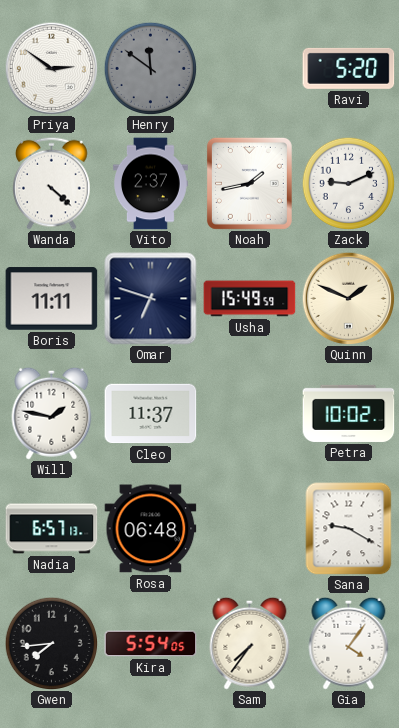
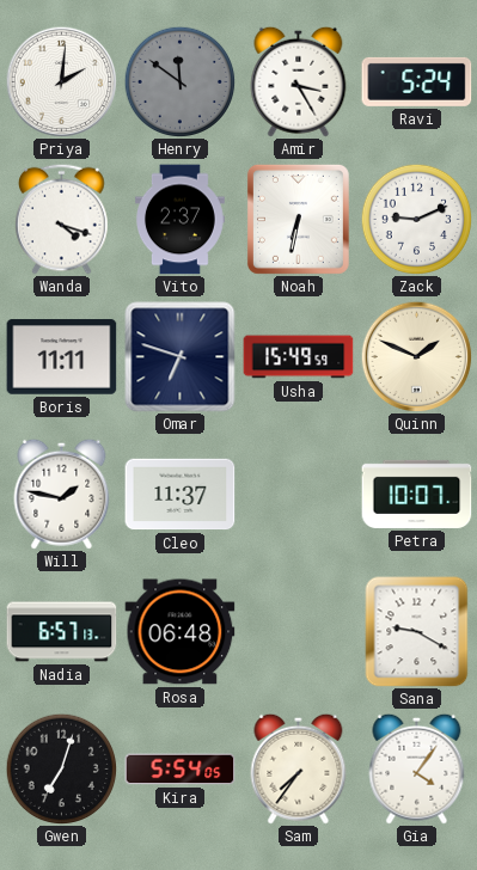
Priya: 2:51 -> 2:01 (61, 81)
Amir: none -> 3:25 (299, 81)
Ravi: 5:20 -> 5:24 (417, 81)
Wanda: 4:22 -> 4:18 (62, 219)
Noah: 1:43 -> 6:32 (298, 219)
Petra: 10:02 -> 10:07 (417, 494)
Gwen: 7:44 -> 7:03 (61, 768)
